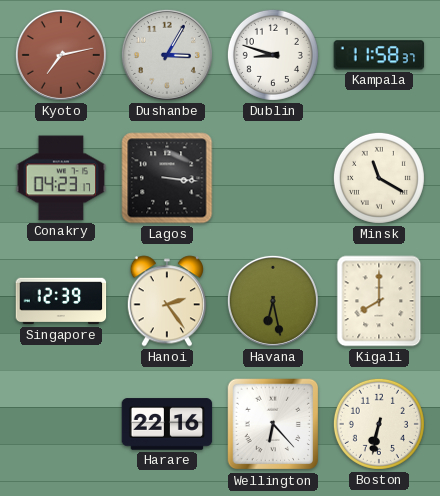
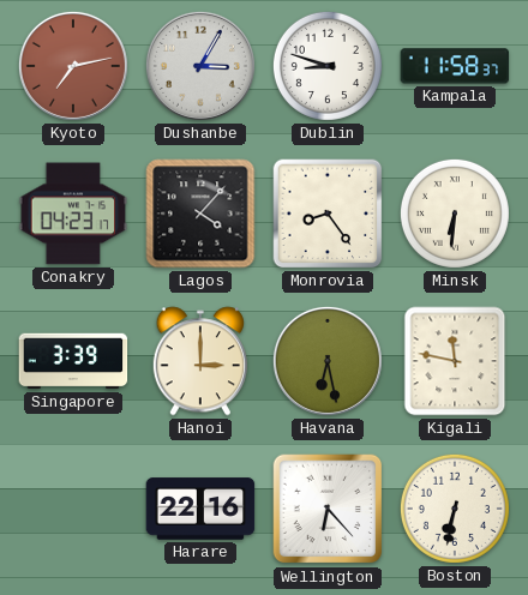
Lagos: 3:16 -> 4:07 (200, 214)
Monrovia: none -> 8:24 (328, 214)
Minsk: 11:20 -> 6:31 (455, 214)
Singapore: 12:39 -> 3:39 (73, 361)
Hanoi: 2:24 -> 3:00 (199, 361)
Kigali: 8:00 -> 11:47 (455, 361)
